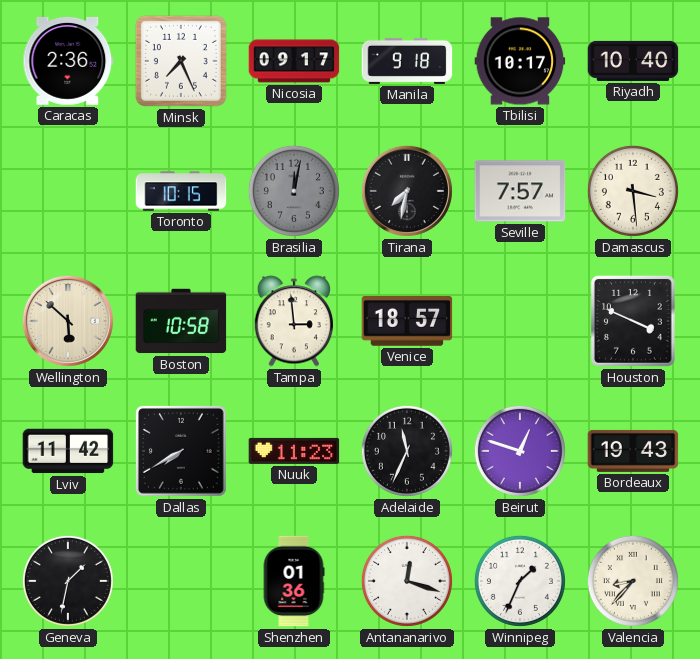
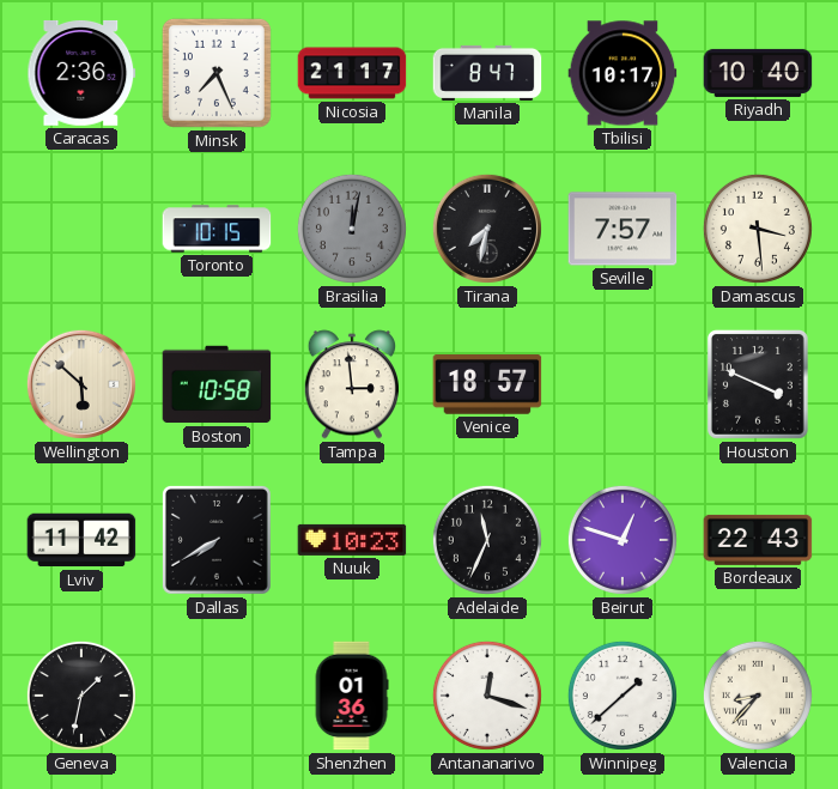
Nicosia: 09:17 -> 21:17 (352, 73)
Manila: 9:18 -> 8:47 (487, 73)
Nuuk: 11:23 -> 10:23 (352, 540)
Bordeaux: 19:43 -> 22:43 (758, 540)
Winnipeg: 1:34 -> 1:38 (623, 696)
